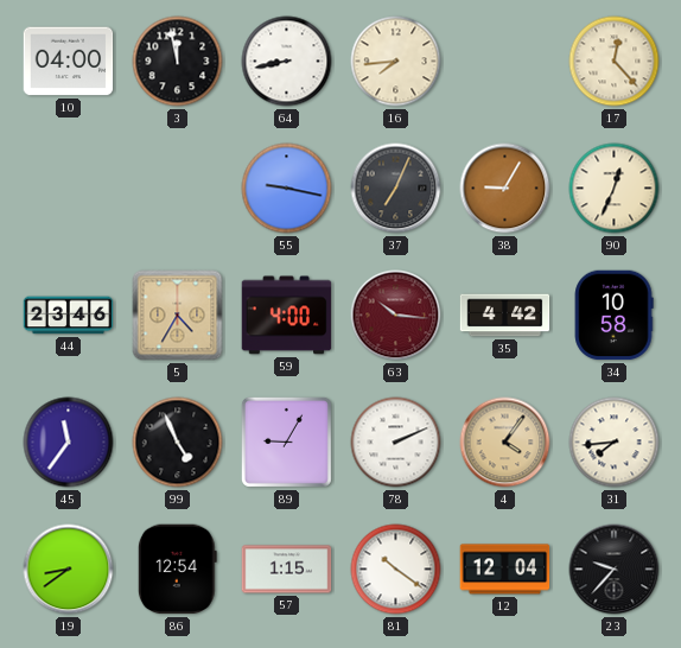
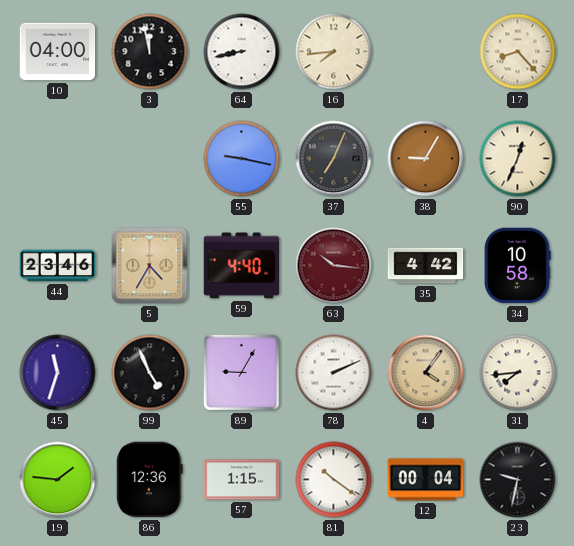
17: 12:23 -> 8:23 (518, 52)
59: 4:00 -> 4:40 (242, 266)
45: 11:36 -> 11:33 (58, 373)
19: 8:39 -> 1:46 (58, 480)
86: 12:54 -> 12:36 (149, 480)
12: 12:04 -> 00:04 (426, 480)
23: 9:37 -> 9:32 (518, 480)
